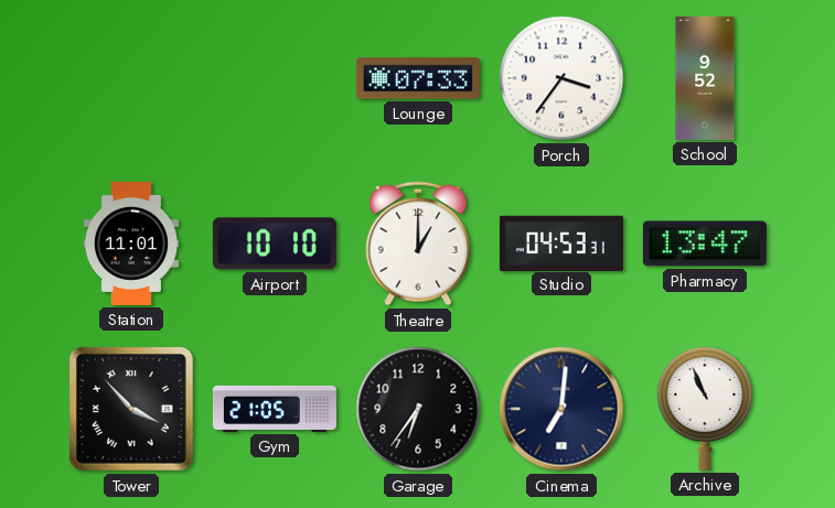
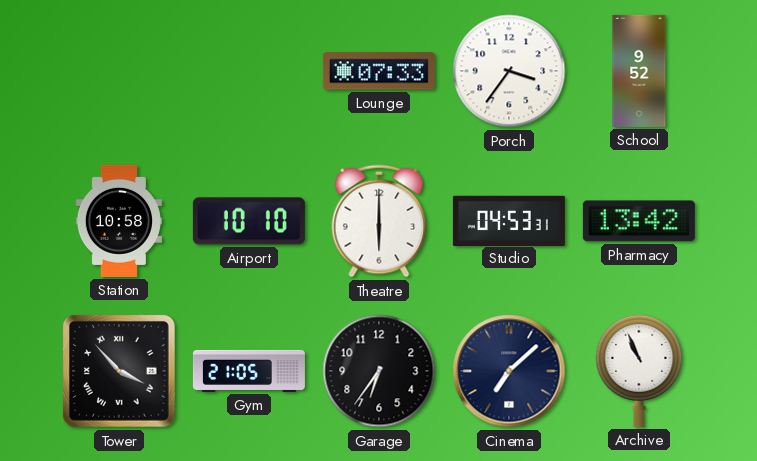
Station: 11:01 -> 10:58 (119, 221)
Theatre: 1:00 -> 6:00 (379, 221)
Pharmacy: 13:47 -> 13:42 (639, 221)
Cinema: 7:01 -> 7:08 (509, 371)
